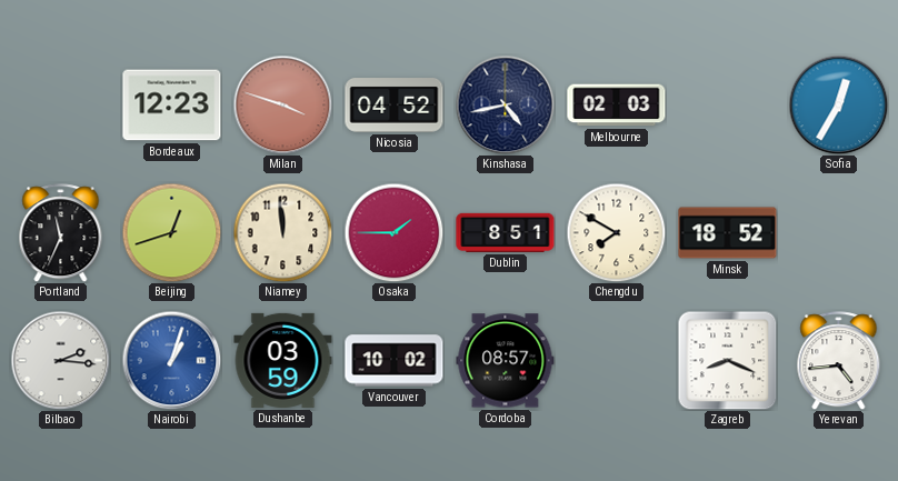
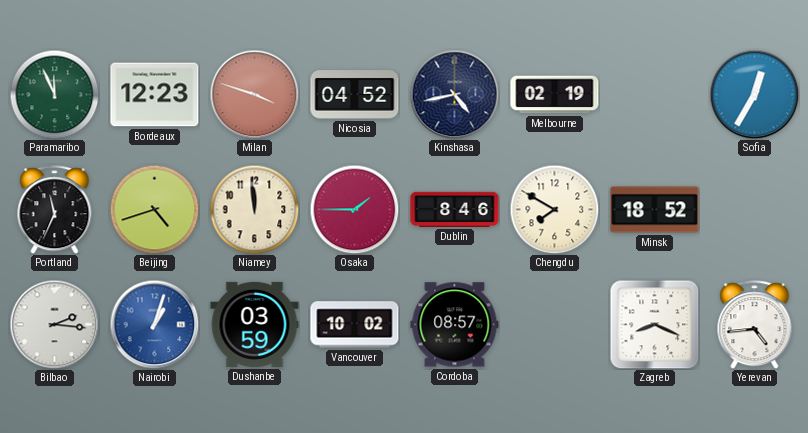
Paramaribo: none -> 11:56 (54, 94)
Melbourne: 02:03 -> 02:19 (555, 95)
Beijing: 12:42 -> 4:42 (154, 209)
Dublin: 8:51 -> 8:46 (455, 209)
